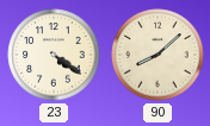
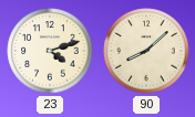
23: 4:21 -> 4:12 (50, 51)
